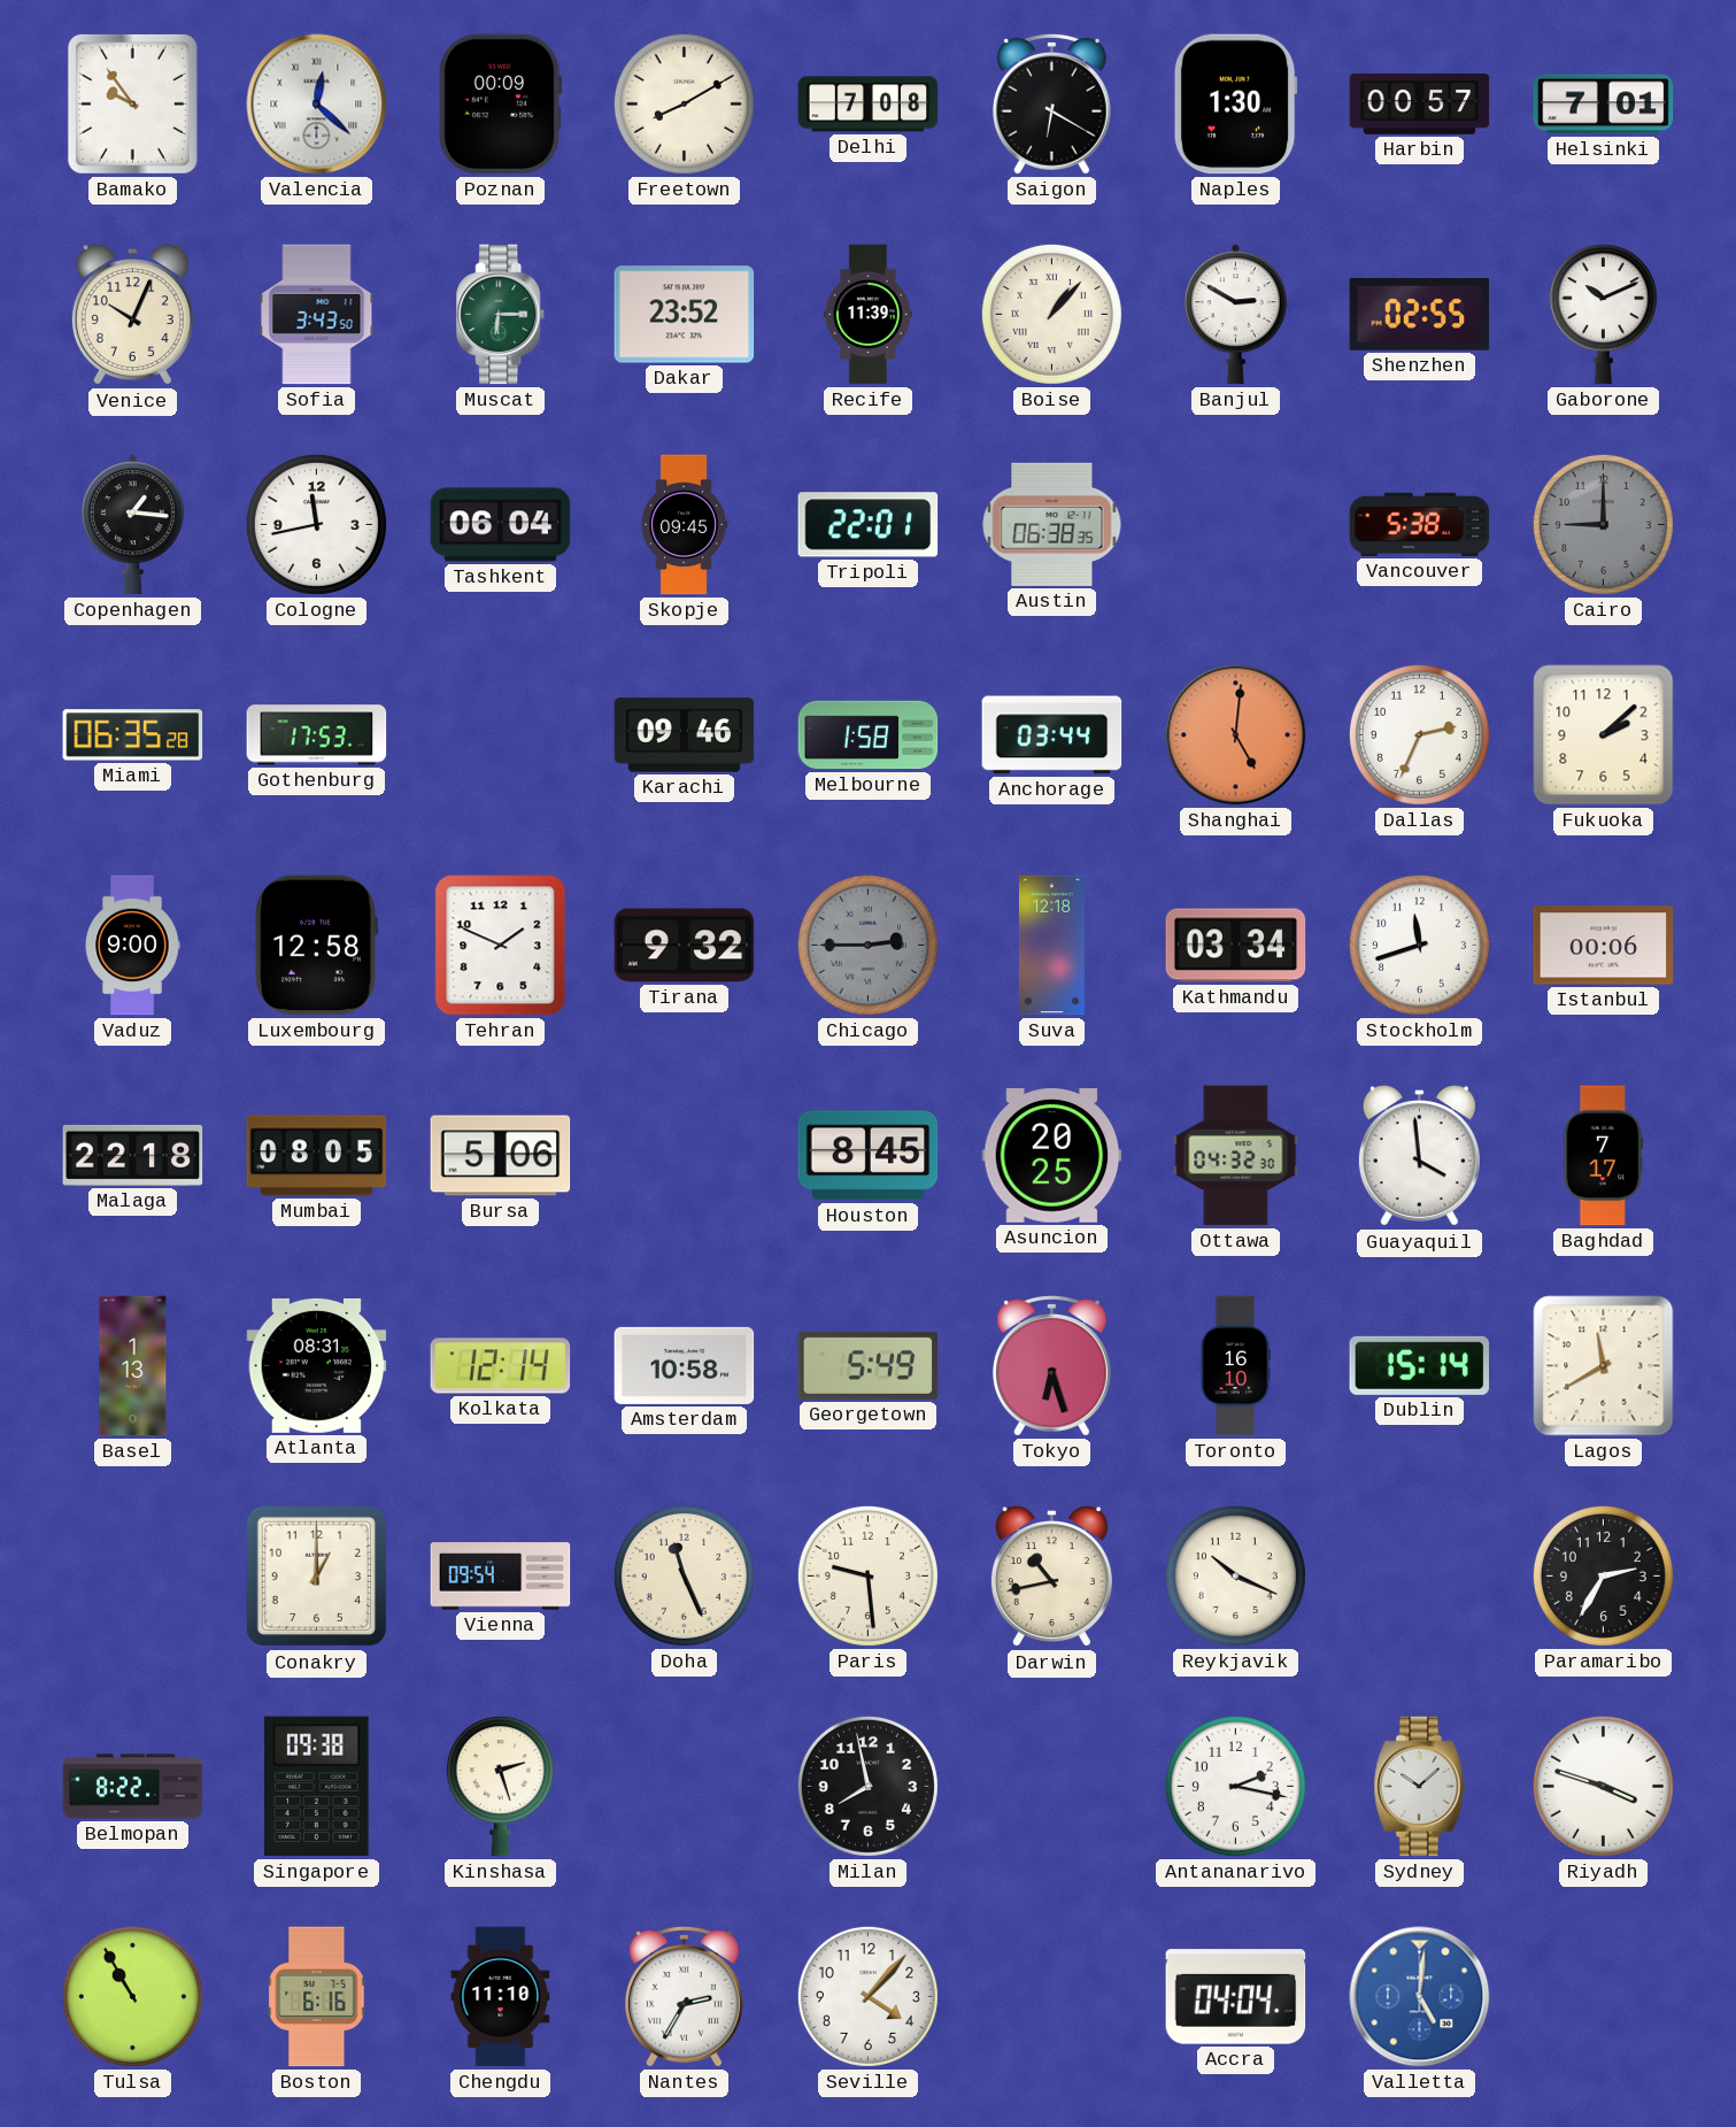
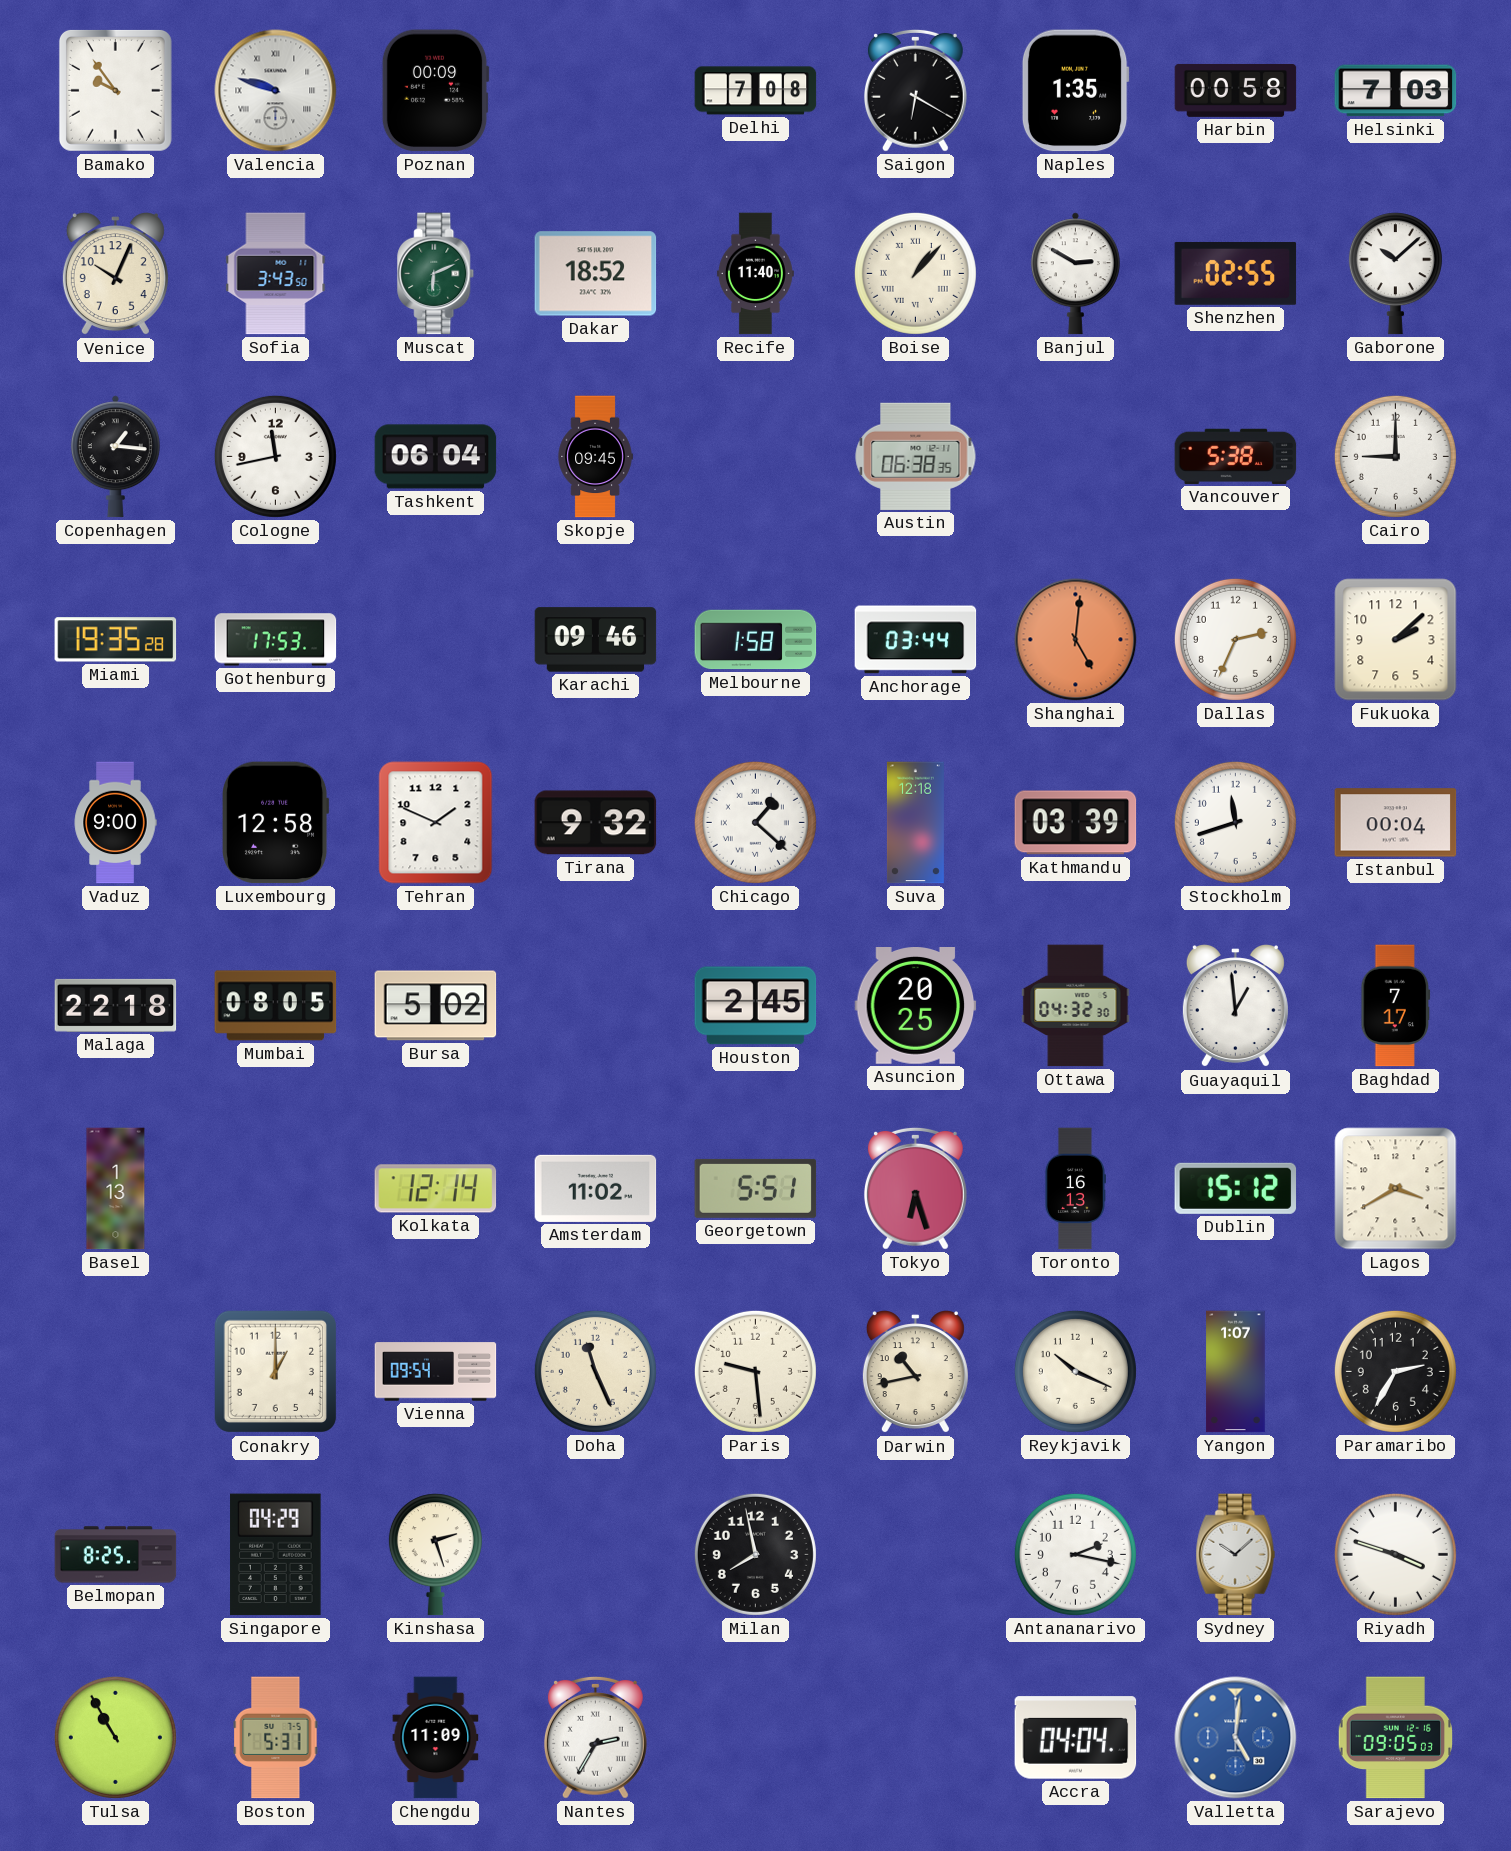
Valencia: 12:22 -> 9:48 (276, 91)
Freetown: 8:10 -> none (684, 103)
Naples: 1:30 -> 1:35 (1075, 91)
Harbin: 00:57 -> 00:58 (1236, 90)
Helsinki: 7:01 -> 7:03 (1396, 91)
Muscat: 6:15 -> 6:11 (436, 274)
Dakar: 23:52 -> 18:52 (596, 274)
Recife: 11:39 -> 11:40 (755, 274)
Gaborone: 10:11 -> 10:08 (1395, 274)
Tripoli: 22:01 -> none (869, 525)
Cairo dial: grey -> white (1395, 456)
Miami: 06:35 -> 19:35 (116, 640)
Chicago: 2:45 -> 1:22 (755, 822)
Chicago dial: grey -> white (755, 822)
Kathmandu: 03:34 -> 03:39 (1076, 823)
Istanbul: 00:06 -> 00:04 (1396, 823)
Bursa: 5:06 -> 5:02 (436, 1006)
Houston: 8:45 -> 2:45 (756, 1006)
Guayaquil: 3:59 -> 12:59 (1235, 1006)
Atlanta: 08:31 -> none (317, 1365)
Amsterdam: 10:58 -> 11:02 (596, 1188)
Georgetown: 5:49 -> 5:51 (756, 1188)
Toronto: 16:10 -> 16:13 (1075, 1189)
Dublin: 15:14 -> 15:12 (1236, 1188)
Lagos: 11:40 -> 3:40 (1396, 1189)
Yangon: none -> 1:07 (1236, 1372)
Belmopan: 8:22 -> 8:25 (116, 1555)
Singapore: 09:38 -> 04:29 (276, 1555)
Boston: 6:16 -> 5:31 (276, 1738)
Chengdu: 11:10 -> 11:09 (436, 1738)
Seville: 4:07 -> none (867, 1996)
Sarajevo: none -> 09:05 (1396, 1738)
